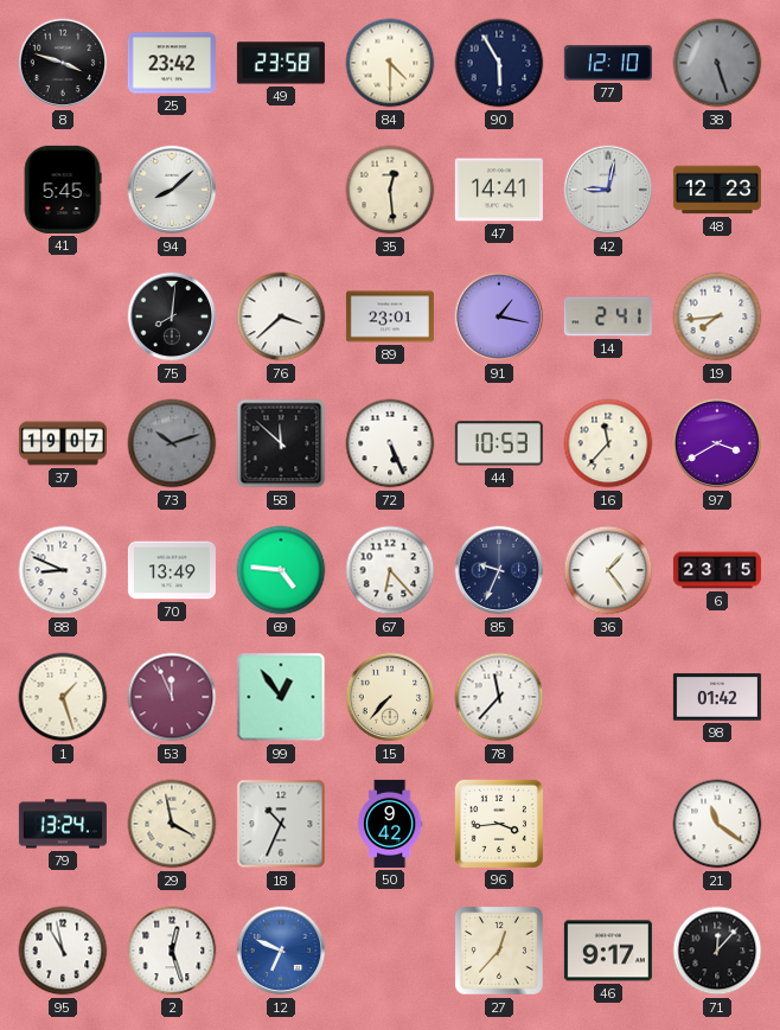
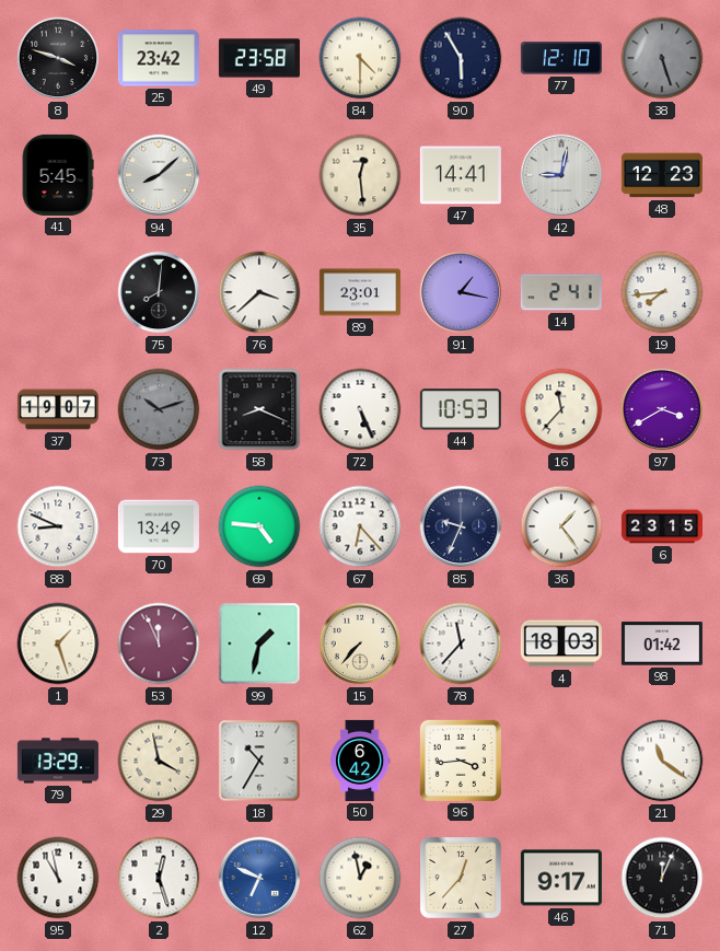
58: 11:52 -> 8:19 (259, 409)
99: 12:54 -> 1:32 (259, 643)
4: none -> 18:03 (561, 643)
79: 13:24 -> 13:29 (58, 761)
18: 10:34 -> 10:35 (259, 761)
50: 9:42 -> 6:42 (360, 761)
62: none -> 12:58 (360, 878)
71: 12:07 -> 12:04 (662, 878)
